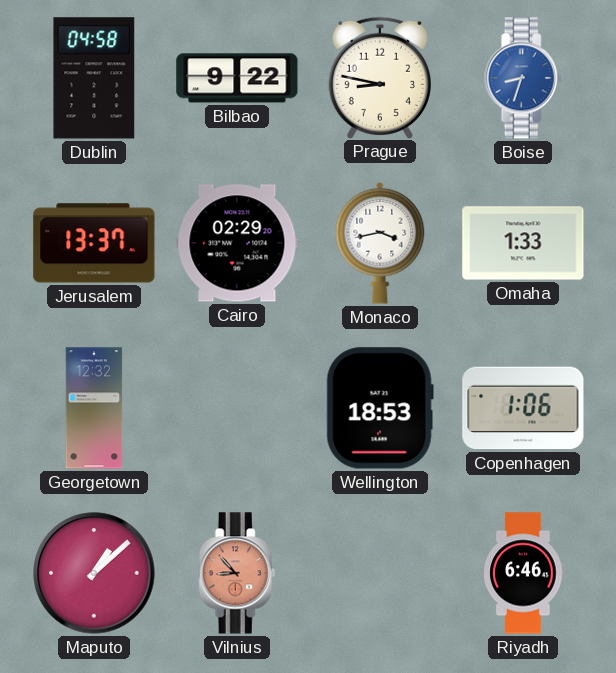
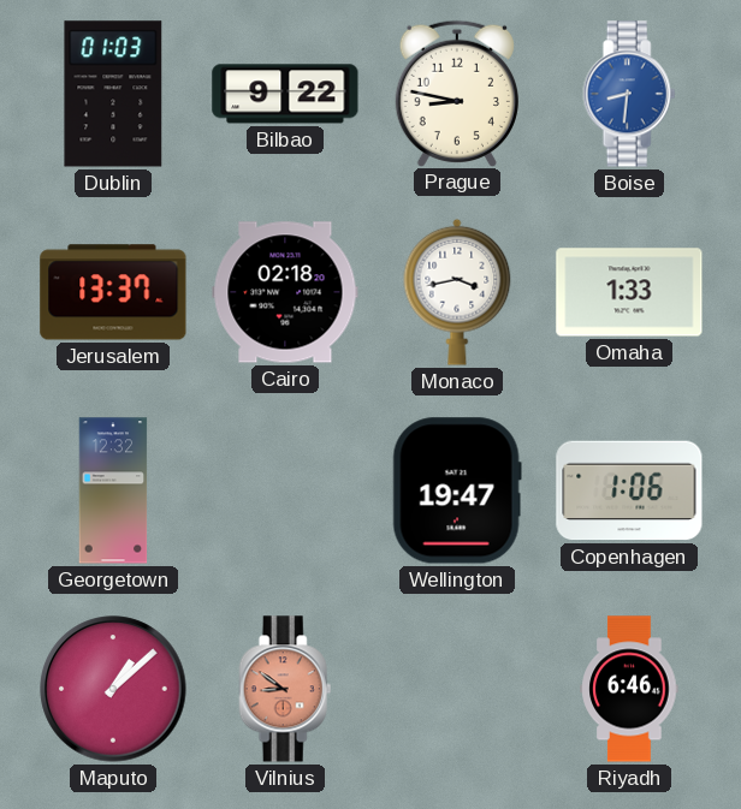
Dublin: 04:58 -> 01:03 (113, 94)
Boise: 8:33 -> 8:31 (629, 94)
Cairo: 02:29 -> 02:18 (285, 292)
Wellington: 18:53 -> 19:47 (457, 490)
Vilnius: 8:53 -> 8:51 (285, 689)
